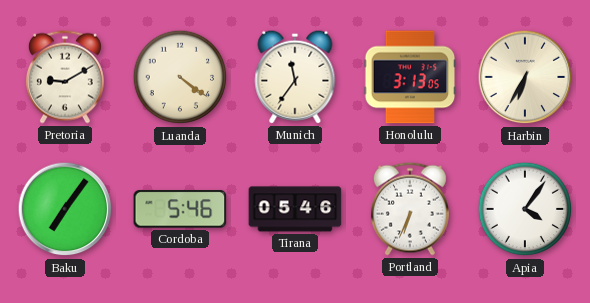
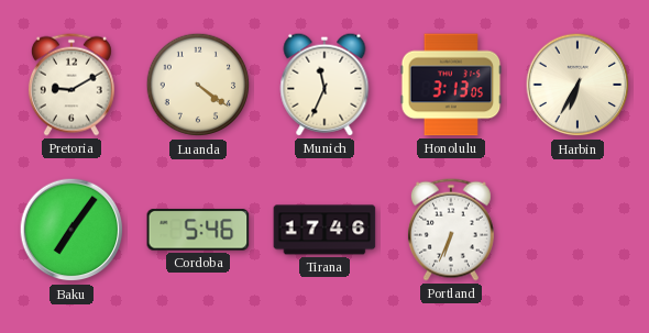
Munich: 11:36 -> 11:34 (324, 85)
Tirana: 05:46 -> 17:46 (324, 230)
Apia: 4:06 -> none (525, 209)
